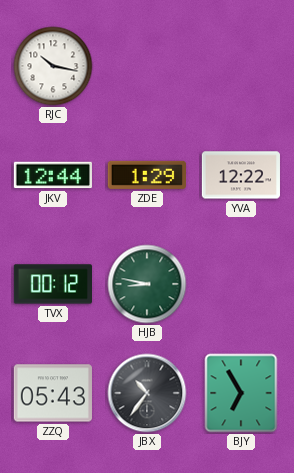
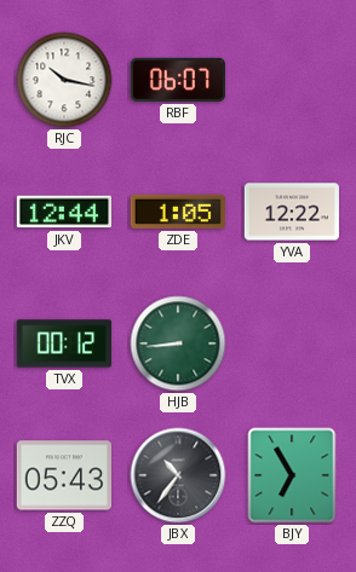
RBF: none -> 06:07 (178, 80)
ZDE: 1:29 -> 1:05 (178, 212)
HJB: 8:47 -> 8:44 (178, 343)
